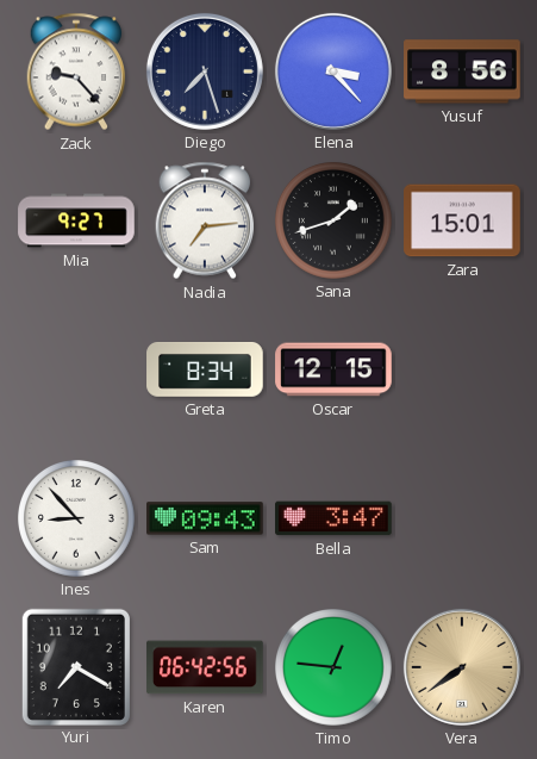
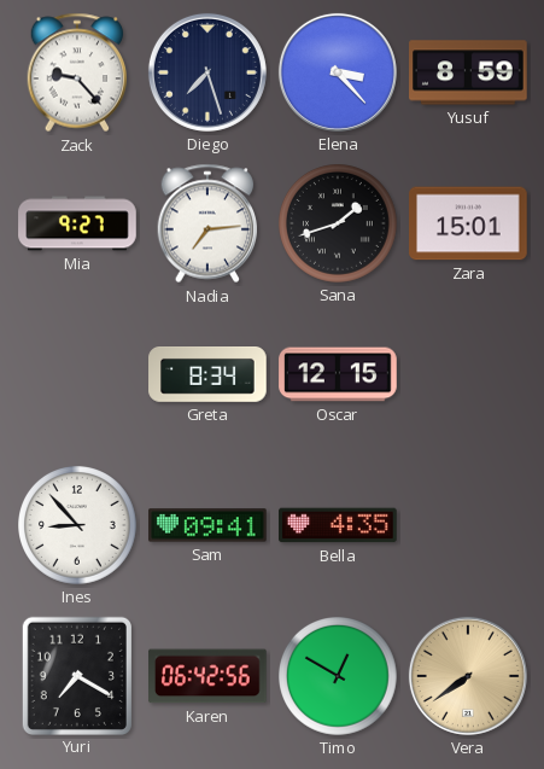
Yusuf: 8:56 -> 8:59 (468, 72)
Sam: 09:43 -> 09:41 (207, 525)
Bella: 3:47 -> 4:35 (338, 525)
Timo: 12:46 -> 12:50 (339, 677)
